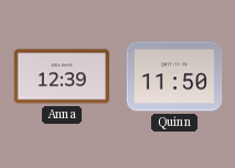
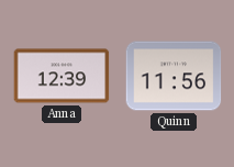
Quinn: 11:50 -> 11:56 (174, 76)
